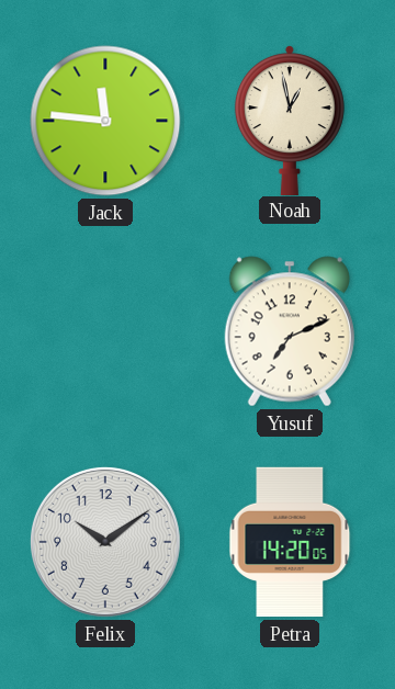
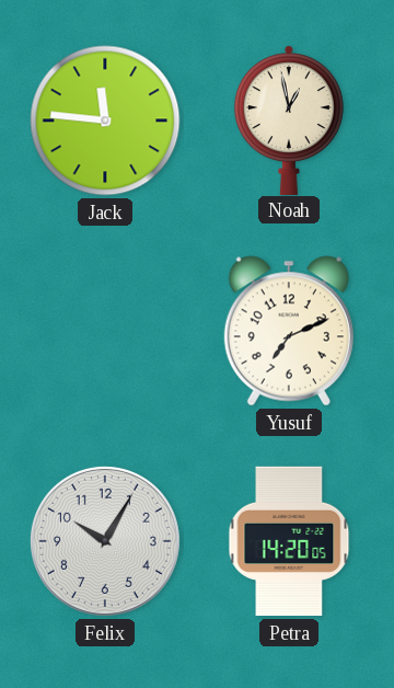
Felix: 10:09 -> 10:05 (105, 541)
